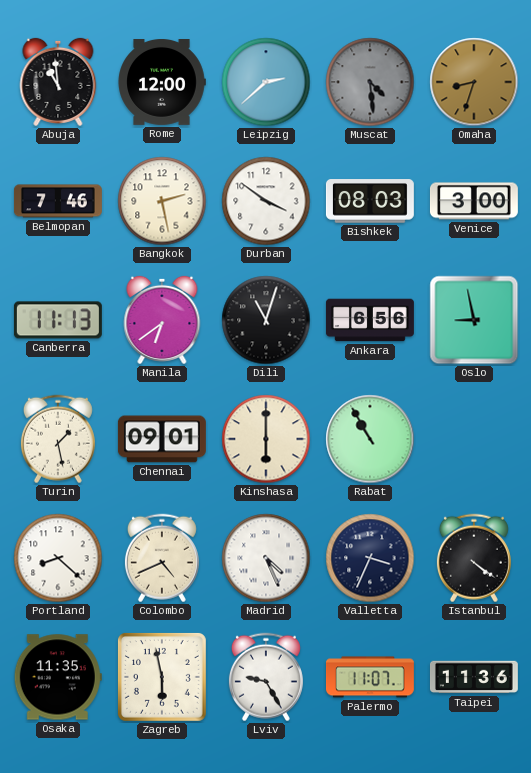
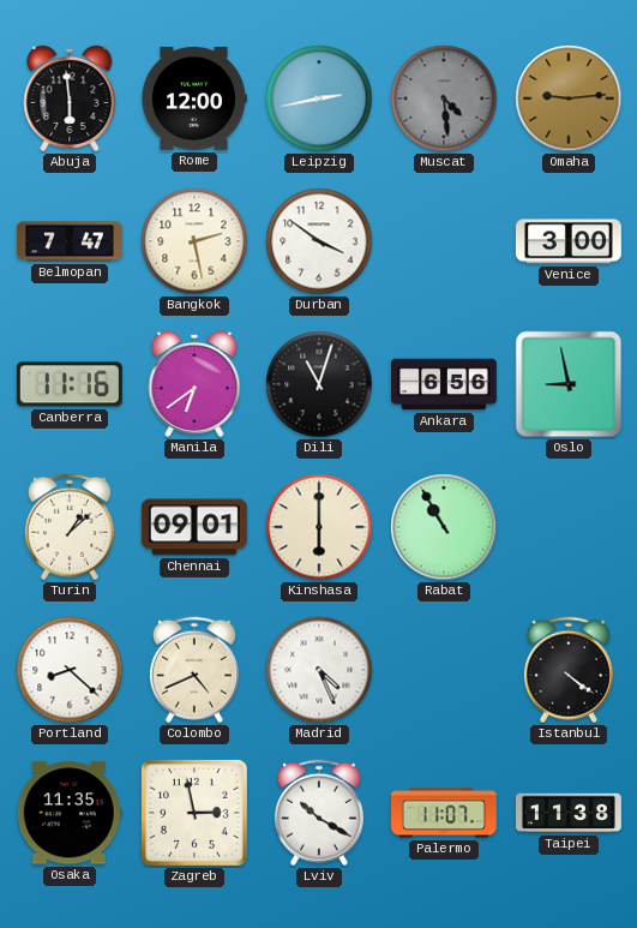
Abuja: 10:59 -> 5:59 (70, 98)
Leipzig: 2:38 -> 2:43 (319, 98)
Omaha: 8:33 -> 9:14 (569, 98)
Belmopan: 7:46 -> 7:47 (70, 241)
Bishkek: 08:03 -> none (370, 201)
Canberra: 11:13 -> 11:16 (70, 384)
Turin: 1:28 -> 1:08 (70, 527)
Valletta: 3:34 -> none (370, 558)
Zagreb: 5:58 -> 2:58 (194, 813)
Lviv: 9:25 -> 10:20 (319, 813)
Taipei: 11:36 -> 11:38 (569, 813)
